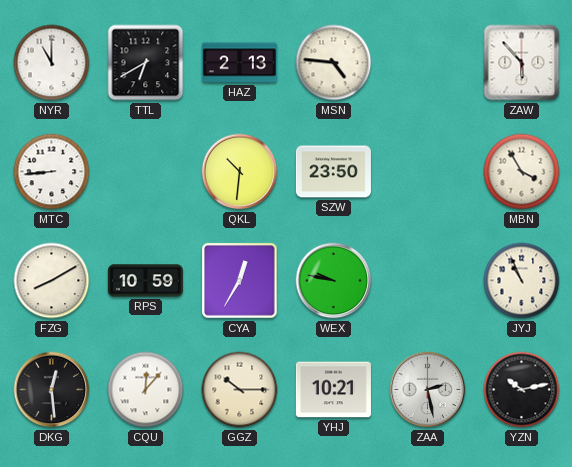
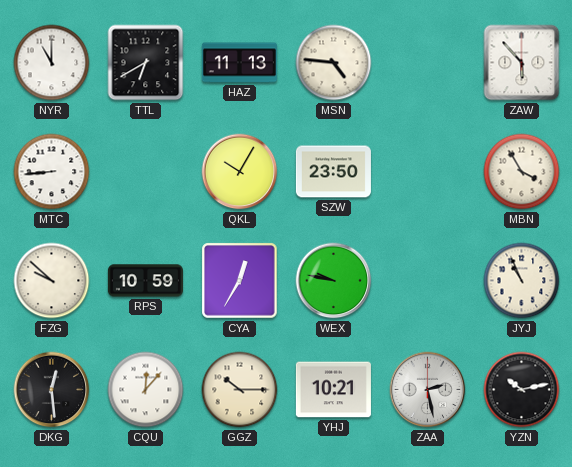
HAZ: 2:13 -> 11:13 (239, 63)
QKL: 10:31 -> 10:05 (240, 172)
FZG: 8:10 -> 9:52 (52, 281)
